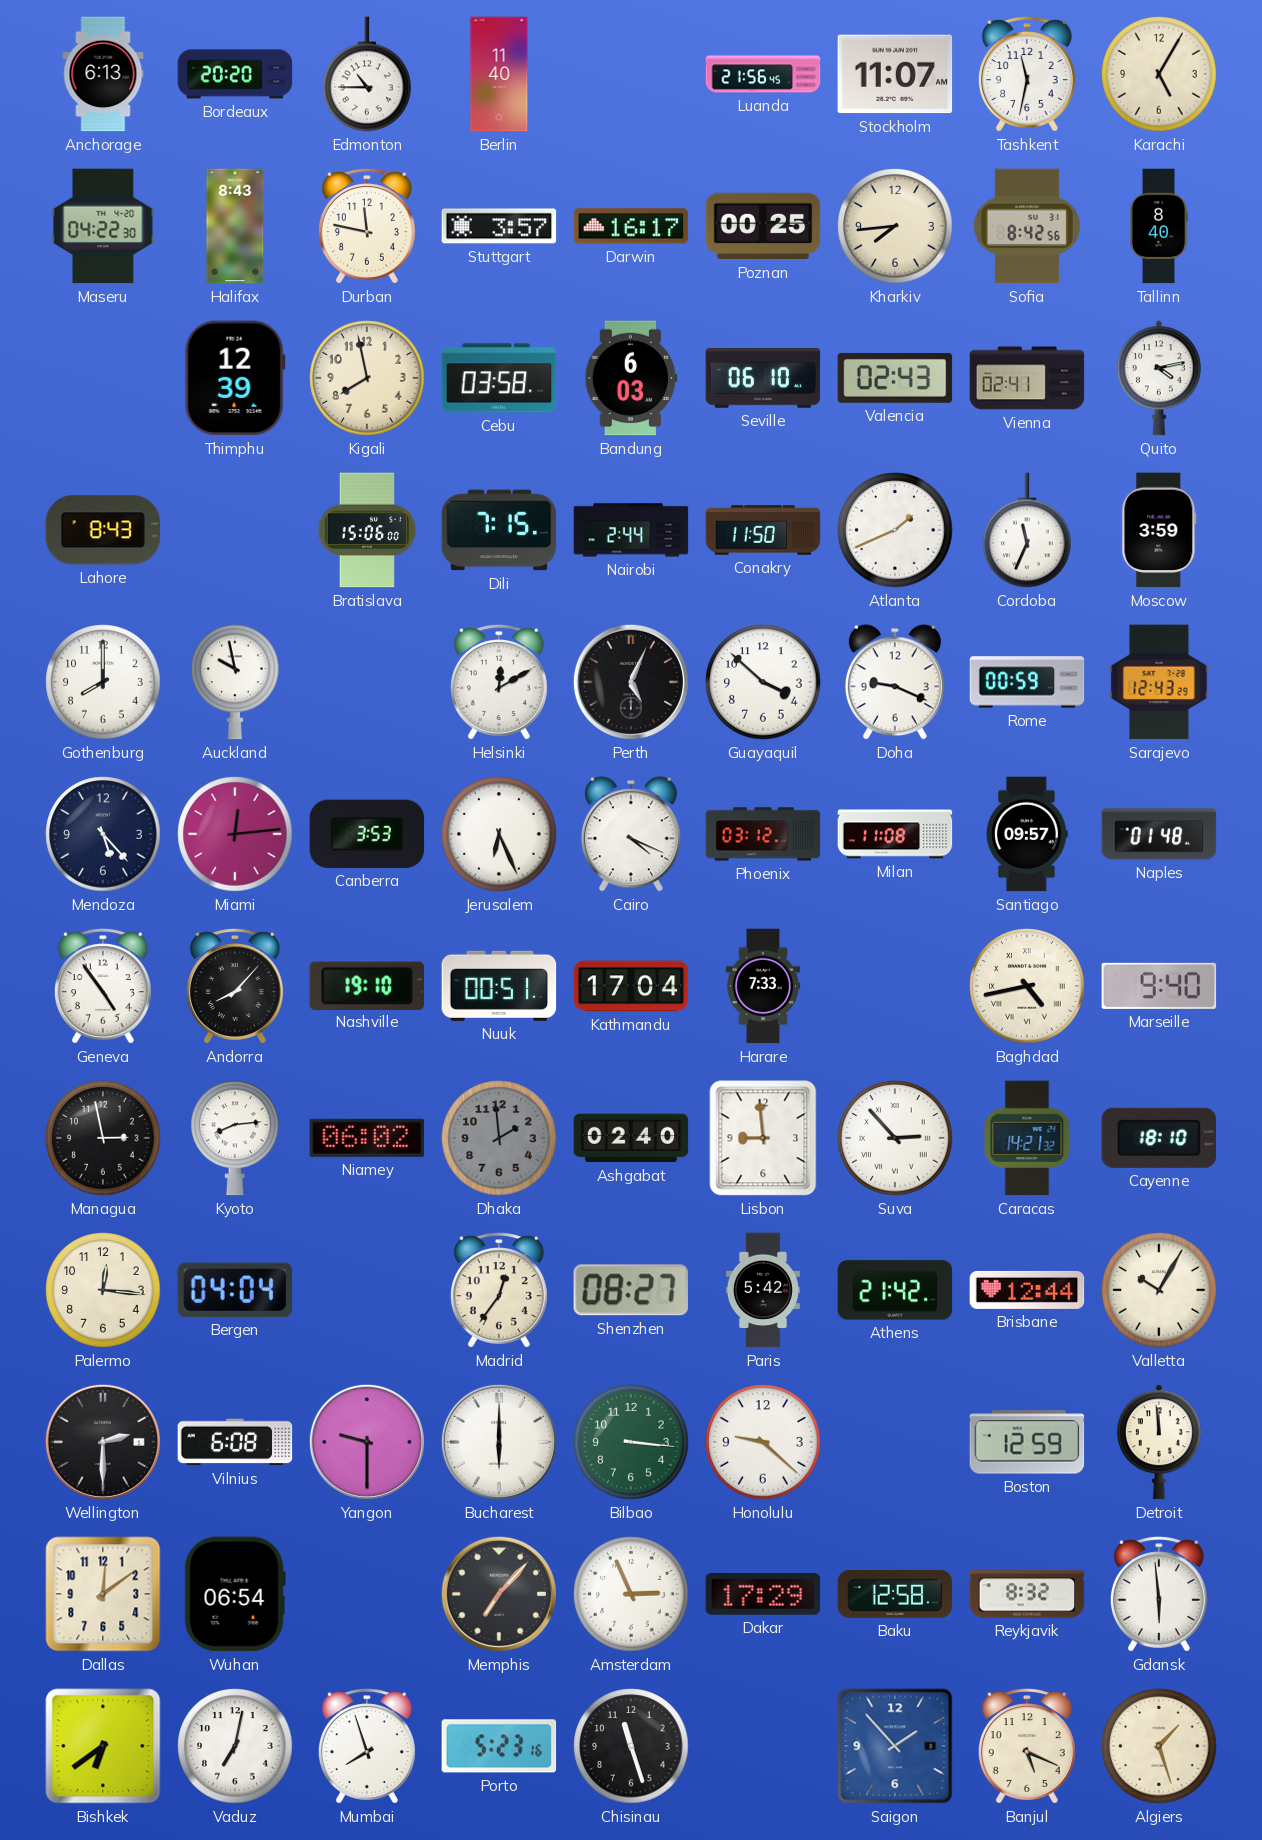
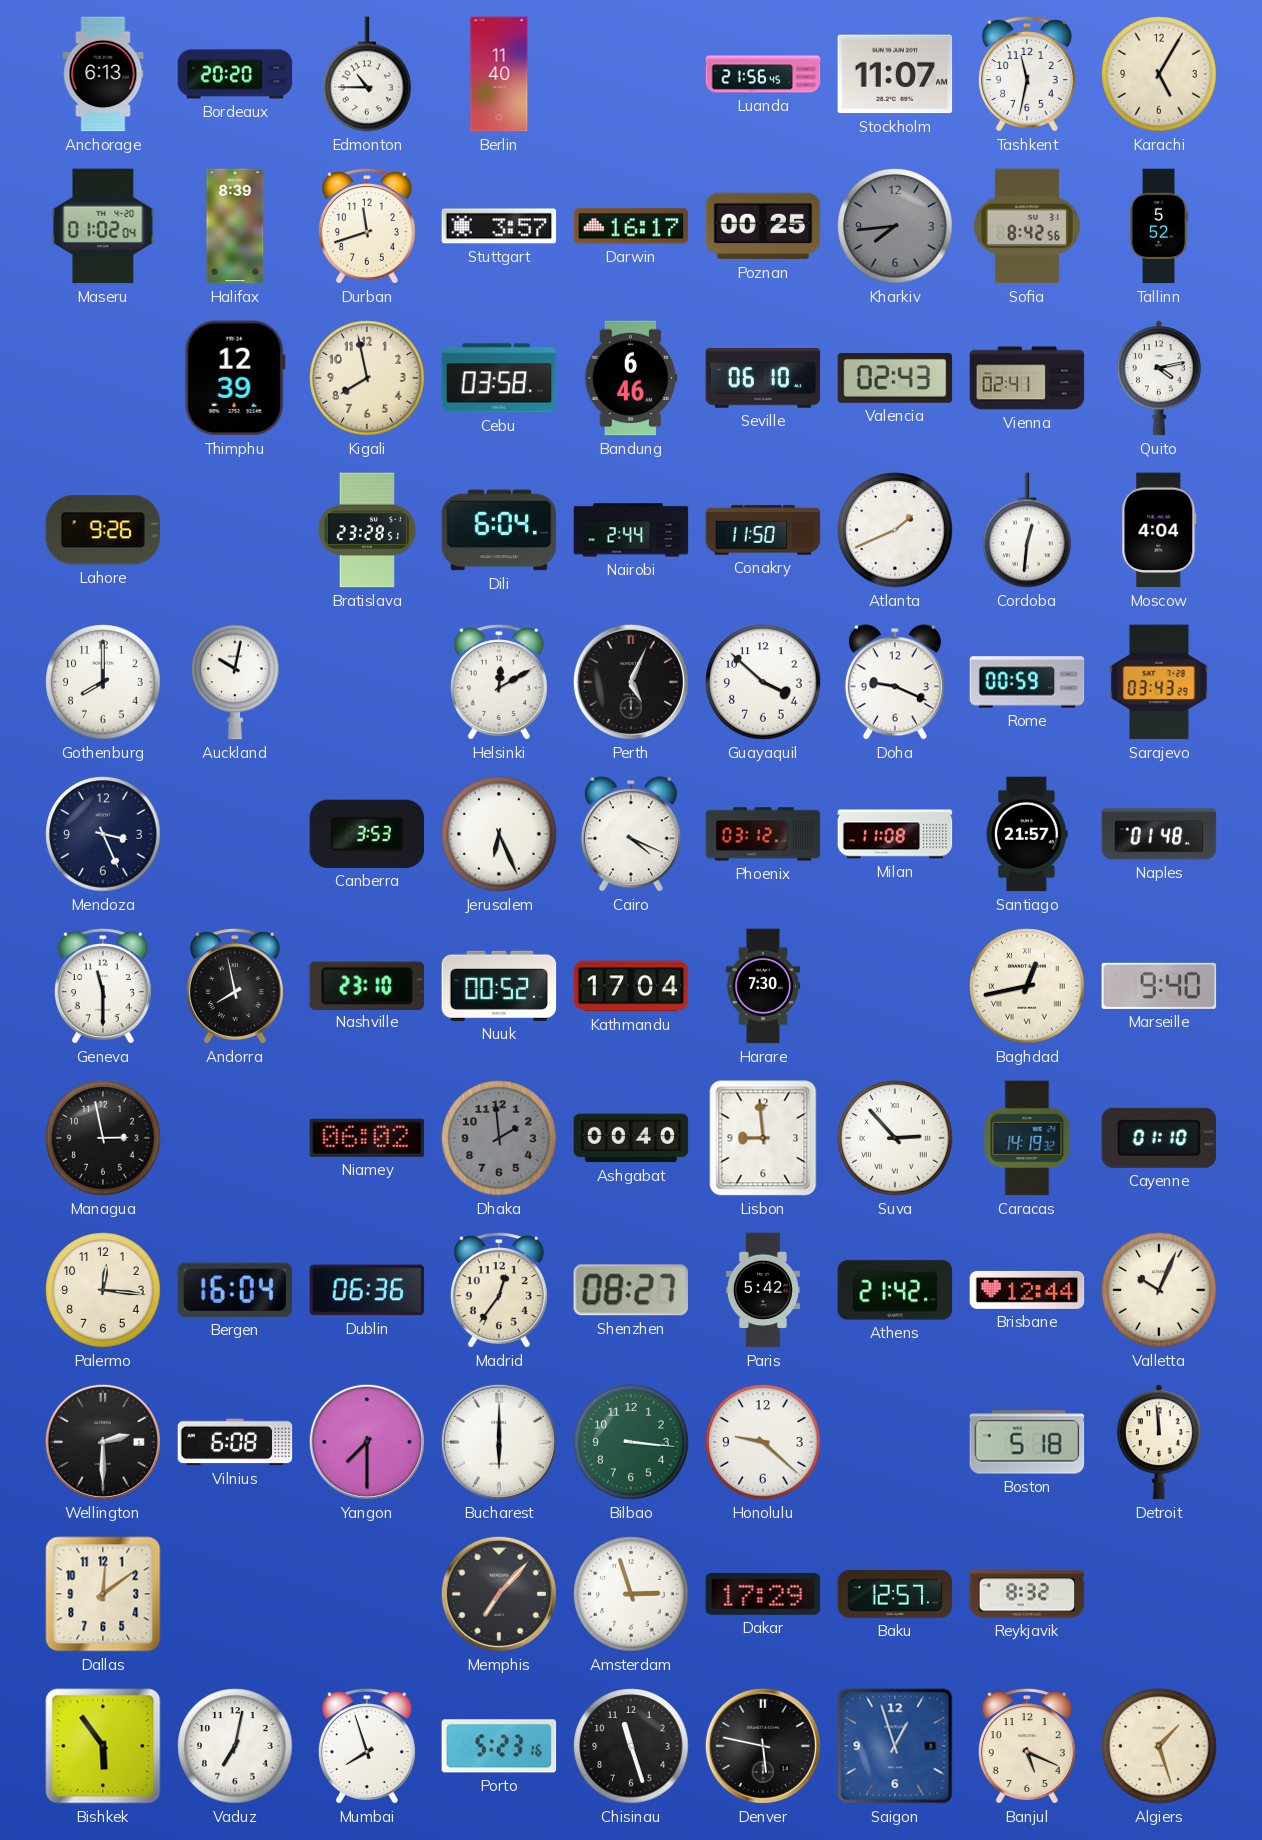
Maseru: 04:22 -> 01:02 (103, 226)
Halifax: 8:43 -> 8:39 (235, 226)
Durban: 11:47 -> 11:42 (367, 226)
Kharkiv dial: cream -> grey (895, 226)
Tallinn: 8:40 -> 5:52 (1159, 226)
Bandung: 6:03 -> 6:46 (631, 378)
Lahore: 8:43 -> 9:26 (103, 530)
Bratislava: 15:06 -> 23:28 (367, 530)
Dili: 7:15 -> 6:04 (499, 530)
Cordoba: 11:34 -> 12:31 (1027, 530)
Moscow: 3:59 -> 4:04 (1159, 530)
Auckland: 9:58 -> 10:02 (235, 682)
Sarajevo: 12:43 -> 03:43 (1159, 682)
Mendoza: 5:23 -> 3:26 (103, 834)
Miami: 12:14 -> none (235, 834)
Santiago: 09:57 -> 21:57 (1028, 834)
Geneva: 4:54 -> 11:30 (103, 986)
Andorra: 8:07 -> 7:58 (235, 986)
Nashville: 19:10 -> 23:10 (366, 985)
Nuuk: 00:51 -> 00:52 (499, 986)
Harare: 7:33 -> 7:30 (763, 986)
Baghdad: 4:43 -> 12:43 (1027, 986)
Kyoto: 8:14 -> none (235, 1138)
Ashgabat: 02:40 -> 00:40 (631, 1138)
Caracas: 14:21 -> 14:19 (1027, 1138)
Cayenne: 18:10 -> 01:10 (1159, 1138)
Bergen: 04:04 -> 16:04 (235, 1290)
Dublin: none -> 06:36 (367, 1290)
Valletta: 10:05 -> 10:04 (1159, 1290)
Yangon: 9:30 -> 7:30 (367, 1442)
Boston: 12:59 -> 5:18 (1027, 1442)
Wuhan: 06:54 -> none (235, 1594)
Amsterdam: 2:56 -> 2:57 (631, 1594)
Baku: 12:58 -> 12:57 (895, 1594)
Gdansk: 5:59 -> none (1159, 1594)
Bishkek: 6:39 -> 5:54 (103, 1746)
Denver: none -> 5:47 (763, 1746)
Saigon: 1:53 -> 12:57 (895, 1746)
